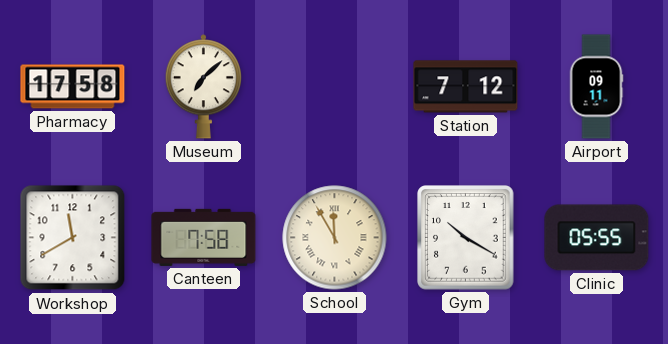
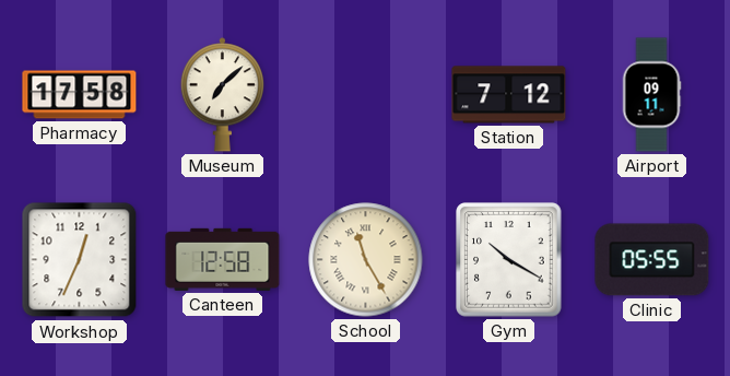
Workshop: 11:40 -> 12:34 (80, 260)
Canteen: 7:58 -> 12:58 (223, 259)
School: 11:55 -> 11:25 (366, 260)
